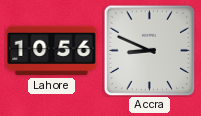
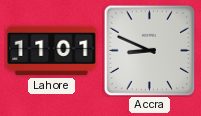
Lahore: 10:56 -> 11:01 (52, 51)
